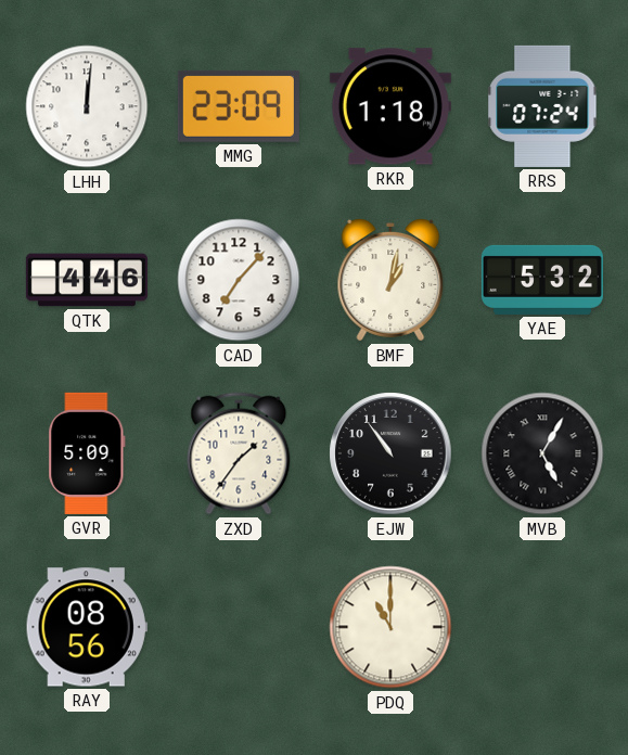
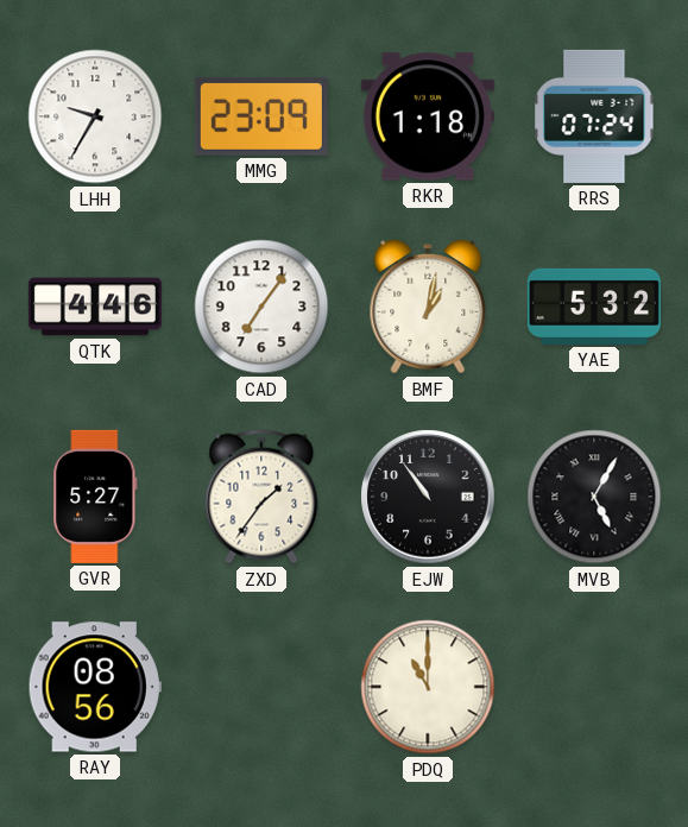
LHH: 12:01 -> 9:35 (95, 116)
CAD: 7:07 -> 7:06 (261, 307)
GVR: 5:09 -> 5:27 (95, 497)
